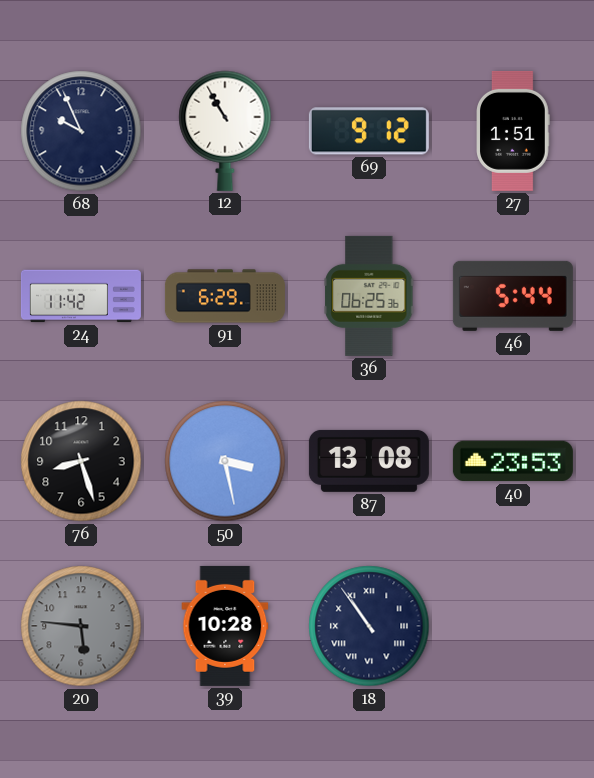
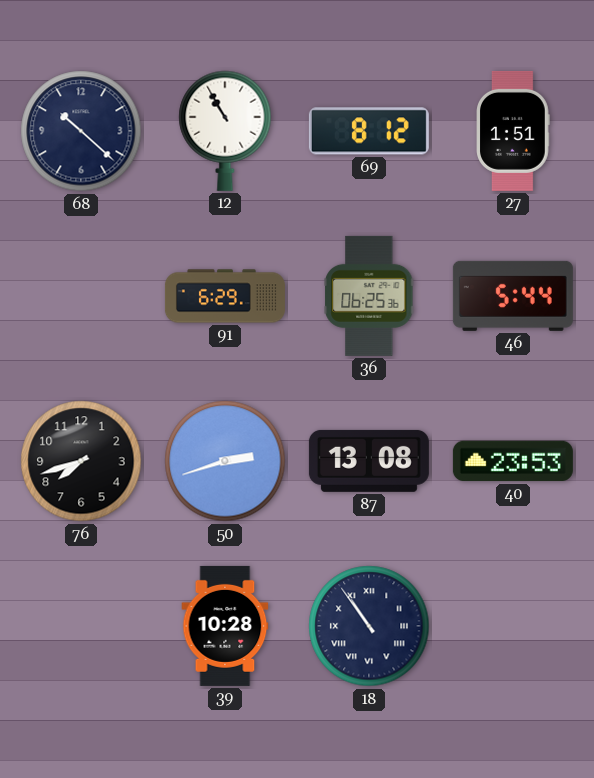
68: 9:56 -> 10:22 (81, 131)
69: 9:12 -> 8:12 (369, 131)
24: 11:42 -> none (81, 296)
76: 8:27 -> 7:42 (81, 461)
50: 3:28 -> 2:42 (225, 461)
20: 5:46 -> none (81, 626)
